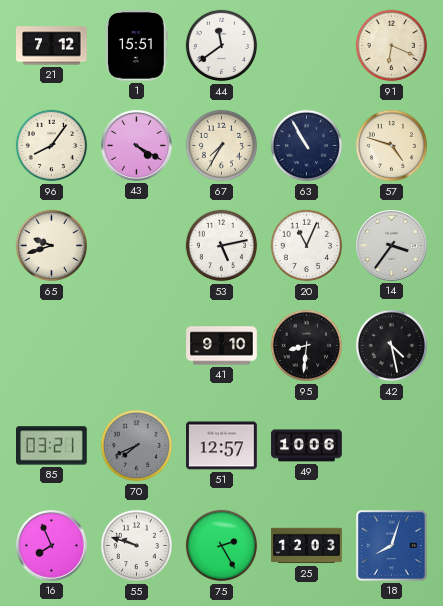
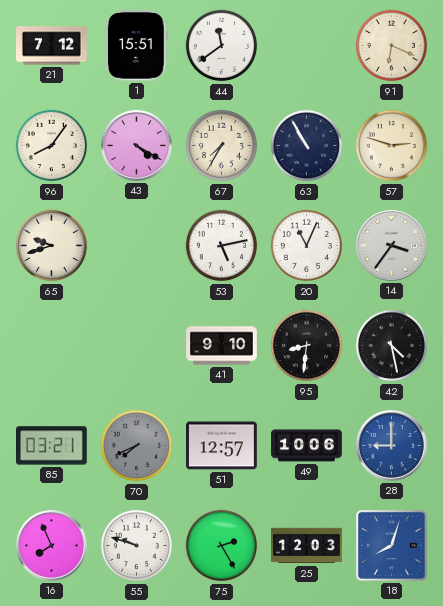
57: 4:48 -> 2:48 (392, 146)
28: none -> 9:00 (392, 446)
